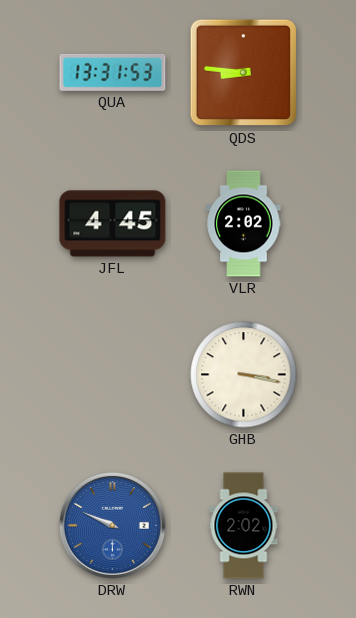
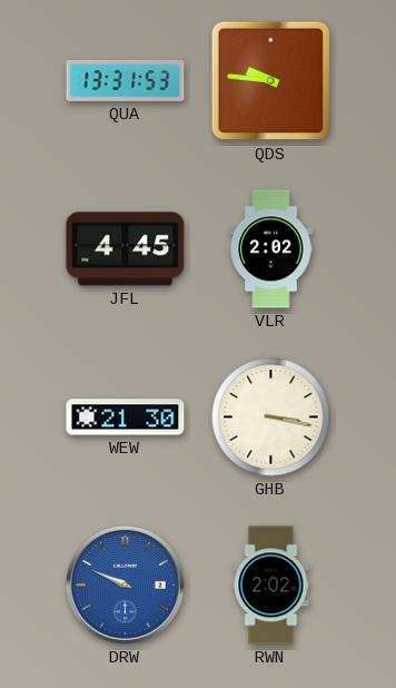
QDS: 8:46 -> 9:46 (271, 81)
WEW: none -> 21:30 (126, 417)
